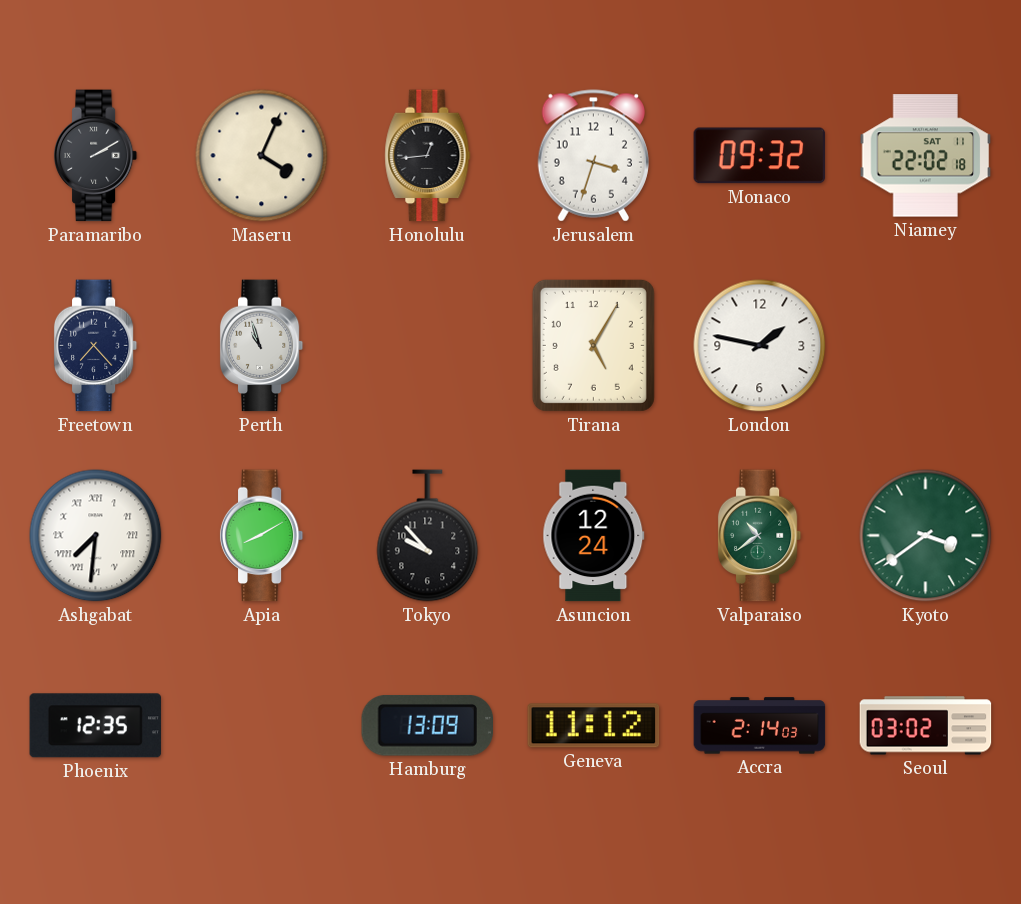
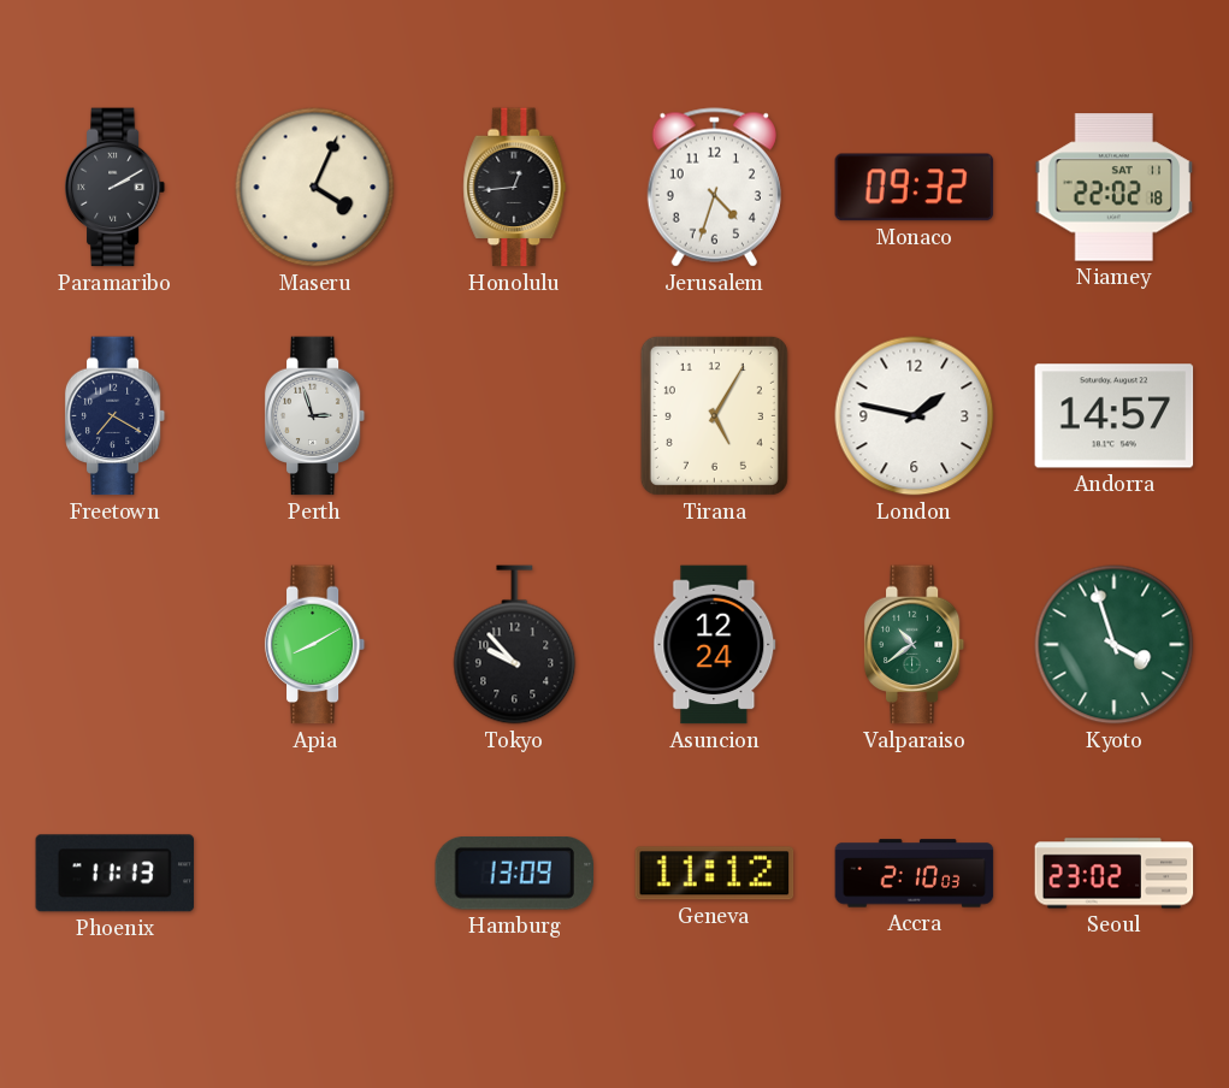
Jerusalem: 3:33 -> 4:33 (714, 188)
Freetown: 7:23 -> 7:20 (116, 416)
Perth: 10:57 -> 2:57 (315, 416)
Andorra: none -> 14:57 (1115, 416)
Ashgabat: 7:31 -> none (96, 536)
Kyoto: 3:39 -> 3:57 (1115, 645)
Phoenix: 12:35 -> 11:13 (116, 874)
Accra: 2:14 -> 2:10 (915, 874)
Seoul: 03:02 -> 23:02 (1115, 874)
